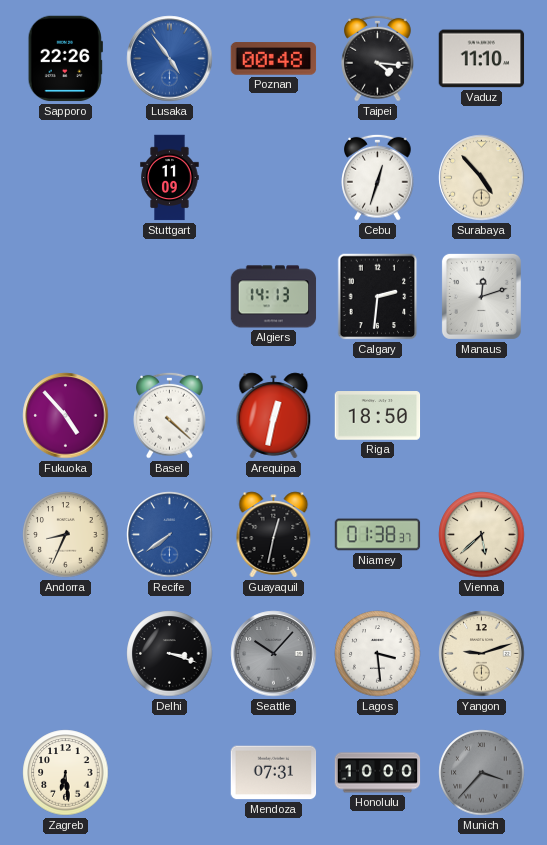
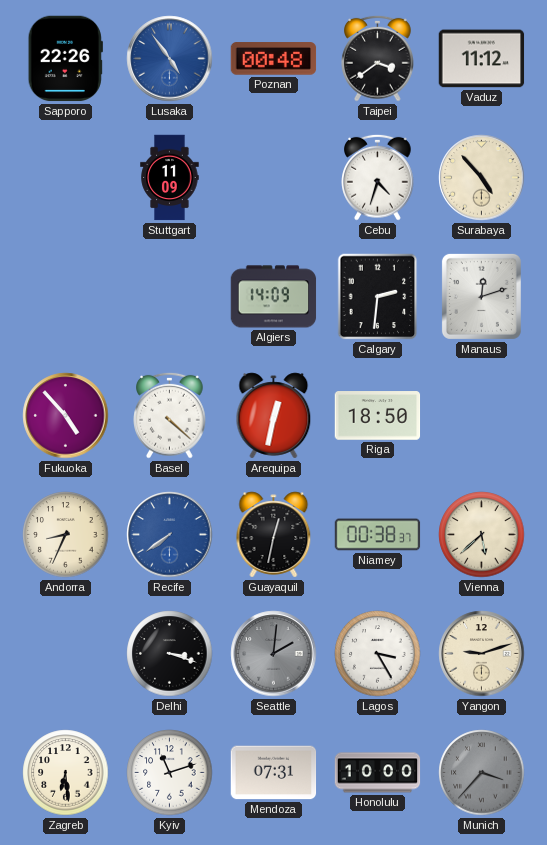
Taipei: 4:16 -> 3:39 (378, 58)
Vaduz: 11:10 -> 11:12 (482, 59)
Cebu: 12:33 -> 4:33 (378, 177)
Algiers: 14:13 -> 14:09 (274, 297)
Niamey: 01:38 -> 00:38 (378, 535)
Seattle: 10:07 -> 2:01 (274, 654)
Lagos: 3:29 -> 3:25 (378, 654)
Kyiv: none -> 11:12 (170, 773)
